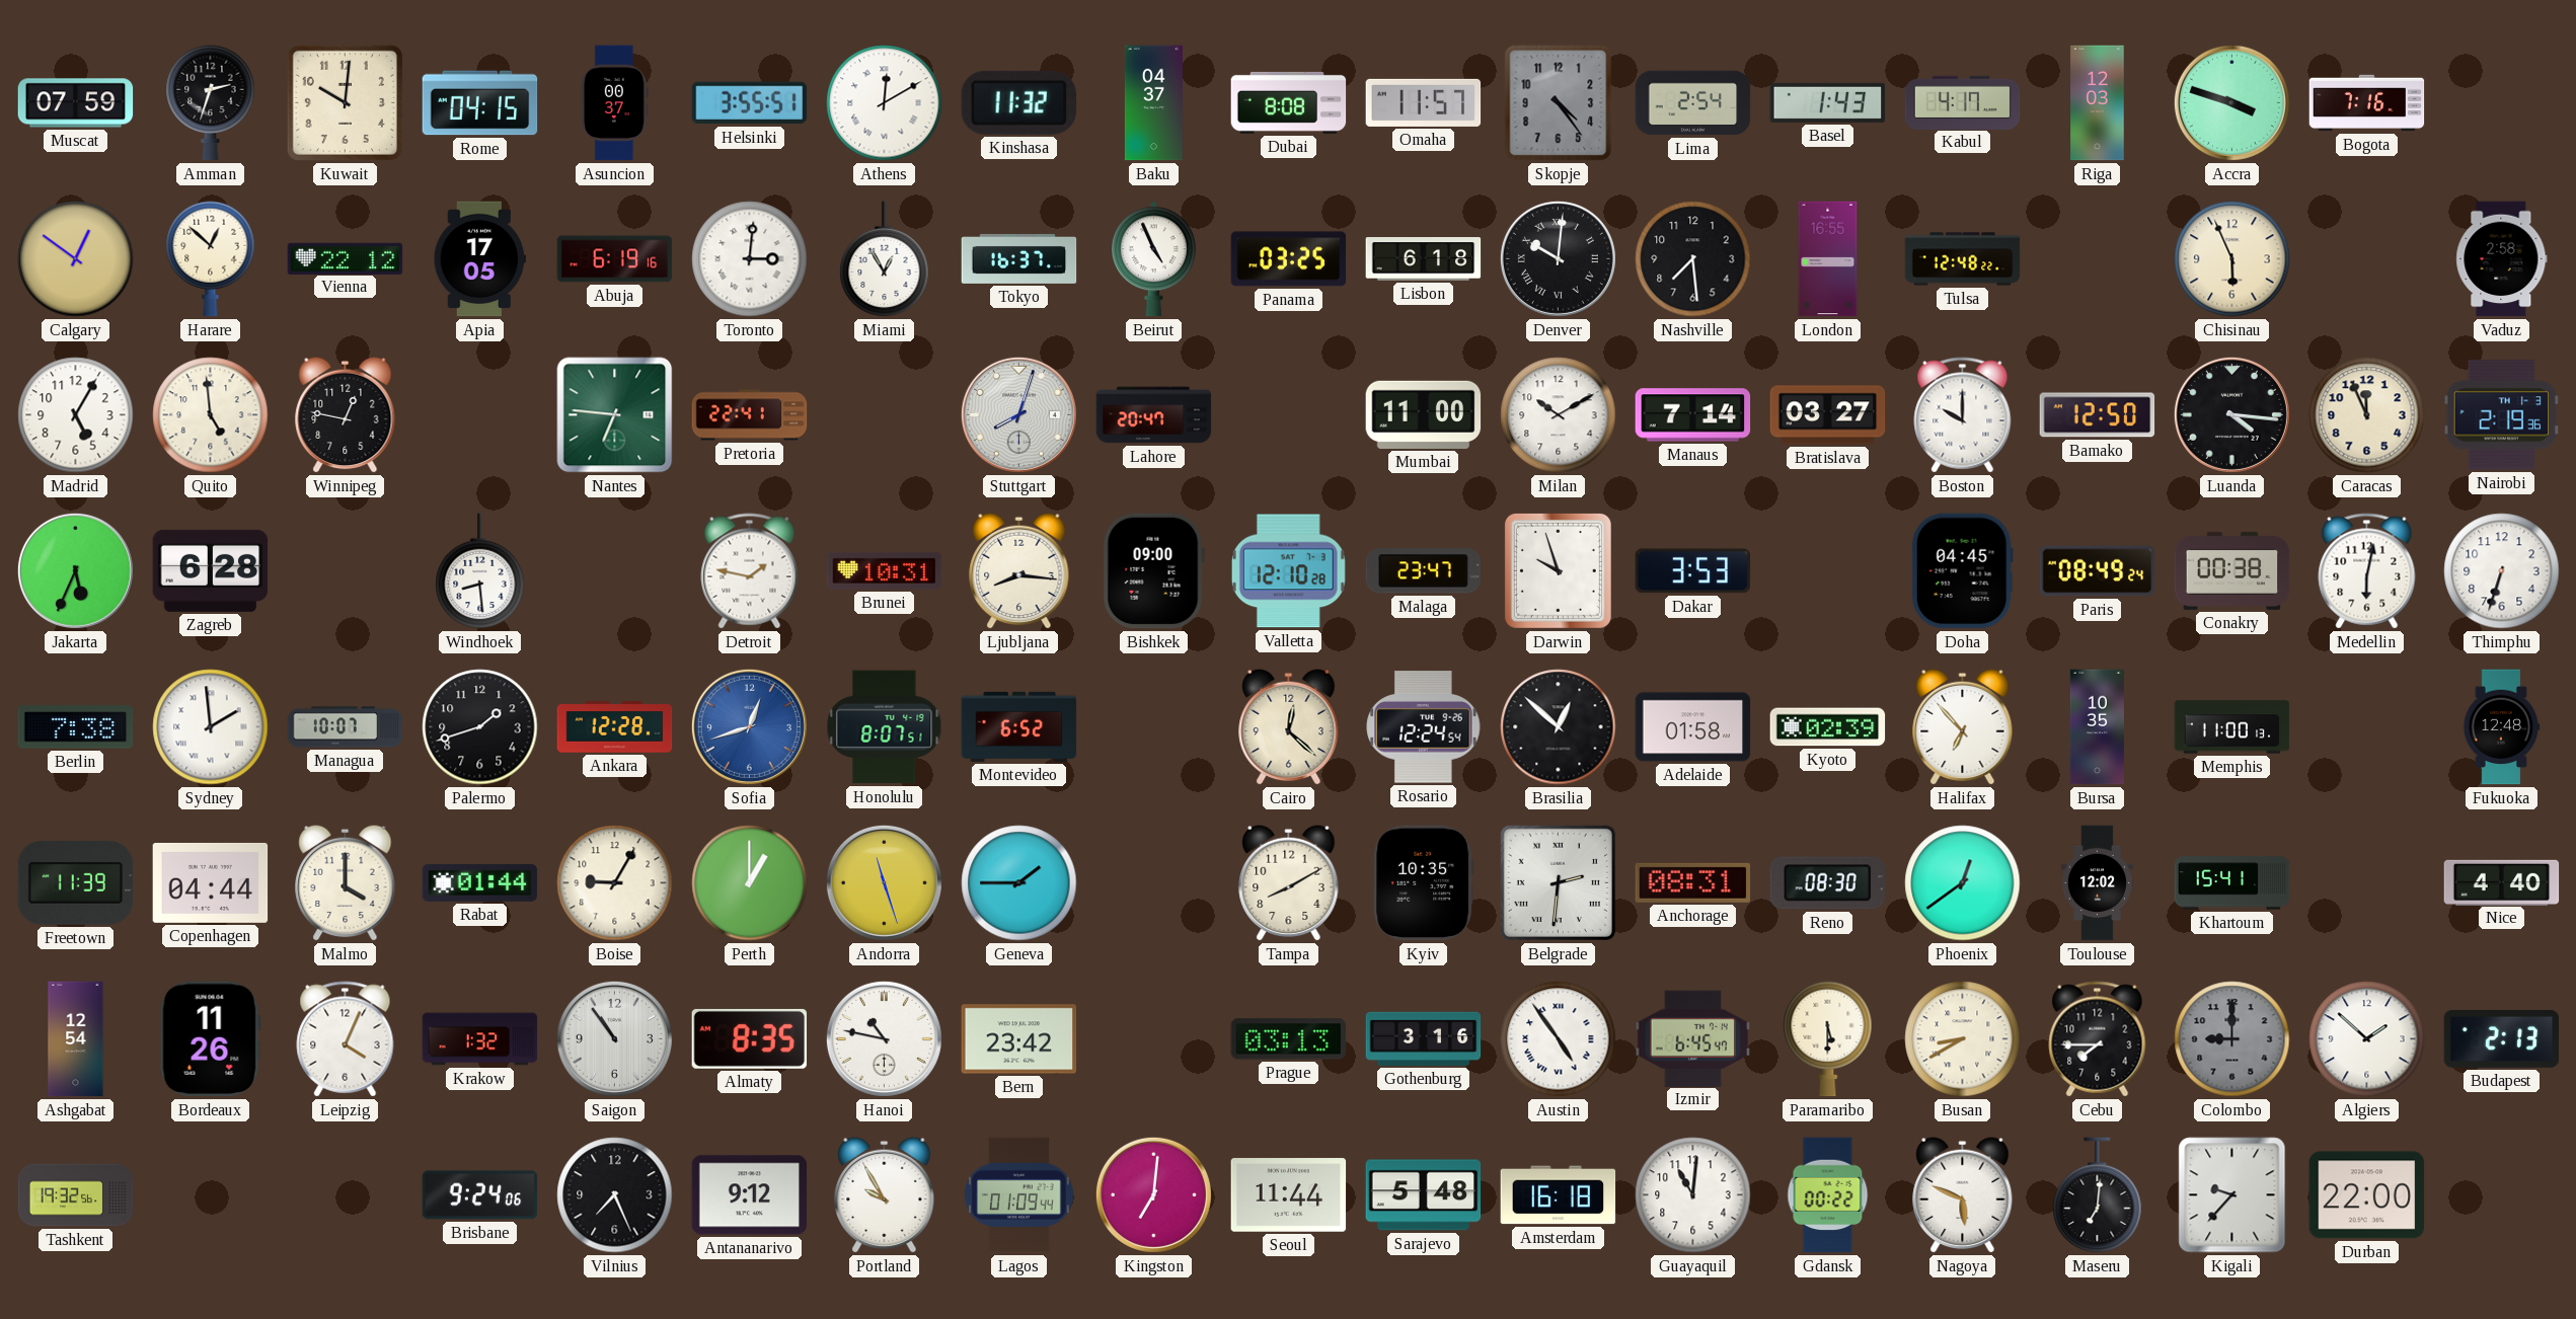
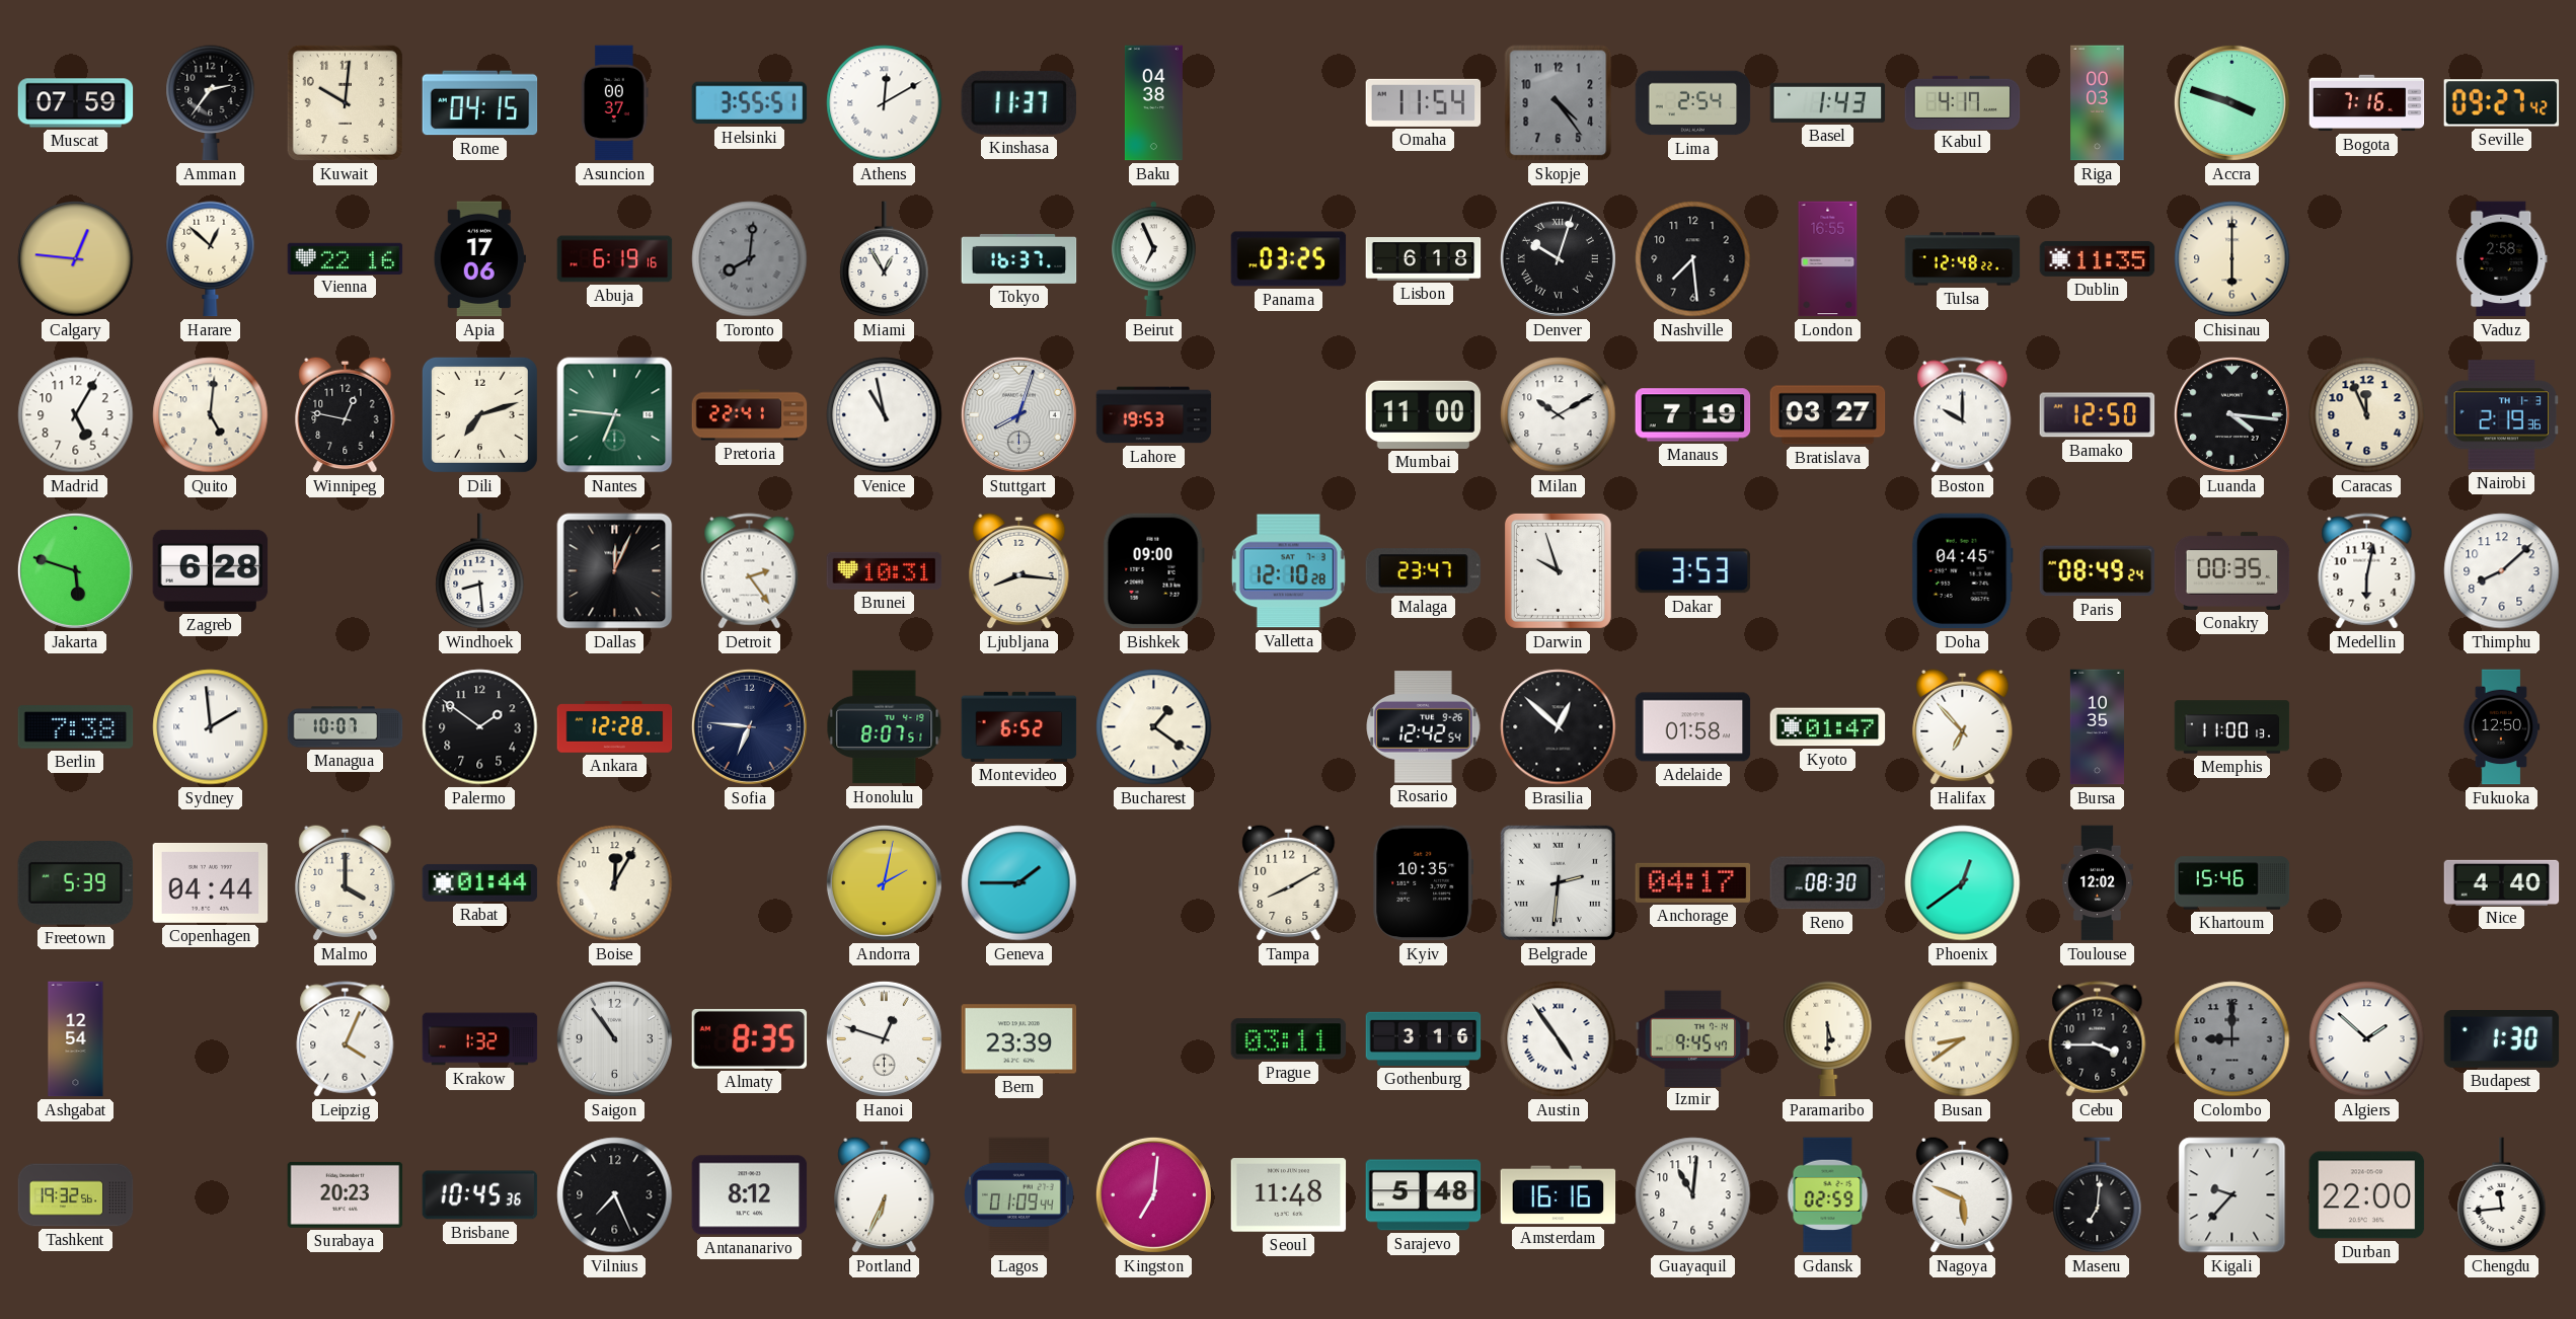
Amman: 2:33 -> 2:36 (211, 103)
Kinshasa: 11:32 -> 11:37 (1018, 102)
Baku: 04:37 -> 04:38 (1153, 103)
Dubai: 8:08 -> none (1289, 102)
Omaha: 11:57 -> 11:54 (1424, 102)
Riga: 12:03 -> 00:03 (2098, 103)
Seville: none -> 09:27 (2502, 103)
Calgary: 12:51 -> 12:46 (76, 259)
Vienna: 22:12 -> 22:16 (346, 258)
Apia: 17:05 -> 17:06 (479, 259)
Toronto: 3:01 -> 8:01 (750, 259)
Toronto dial: white -> grey (750, 259)
Beirut: 4:56 -> 6:56 (1154, 259)
Denver: 10:01 -> 10:03 (1558, 258)
Dublin: none -> 11:35 (2098, 258)
Chisinau: 5:56 -> 6:00 (2232, 259)
Quito: 4:59 -> 5:01 (211, 415)
Dili: none -> 7:12 (479, 414)
Venice: none -> 10:58 (885, 415)
Lahore: 20:47 -> 19:53 (1154, 415)
Manaus: 7:14 -> 7:19 (1693, 415)
Jakarta: 5:34 -> 5:48 (75, 570)
Dallas: none -> 12:04 (615, 571)
Detroit: 1:47 -> 2:24 (750, 571)
Conakry: 00:38 -> 00:35 (2232, 570)
Thimphu: 6:33 -> 8:08 (2502, 571)
Palermo: 1:42 -> 1:51 (480, 727)
Sofia: 12:42 -> 6:46 (749, 726)
Sofia dial: blue -> navy (749, 726)
Bucharest: none -> 1:21 (1154, 727)
Cairo: 12:22 -> none (1289, 726)
Rosario: 12:24 -> 12:42 (1424, 727)
Kyoto: 02:39 -> 01:47 (1828, 727)
Fukuoka: 12:48 -> 12:50 (2502, 727)
Freetown: 11:39 -> 5:39 (76, 883)
Boise: 9:05 -> 12:05 (615, 883)
Perth: 1:00 -> none (750, 883)
Andorra: 11:27 -> 2:02 (884, 882)
Anchorage: 08:31 -> 04:17 (1693, 882)
Khartoum: 15:41 -> 15:46 (2232, 883)
Bordeaux: 11:26 -> none (210, 1039)
Hanoi: 10:47 -> 12:48 (884, 1038)
Bern: 23:42 -> 23:39 (1019, 1039)
Prague: 03:13 -> 03:11 (1289, 1039)
Izmir: 6:45 -> 9:45 (1693, 1038)
Busan: 8:40 -> 8:39 (1963, 1039)
Cebu: 7:45 -> 3:45 (2098, 1039)
Budapest: 2:13 -> 1:30 (2502, 1038)
Surabaya: none -> 20:23 (346, 1194)
Brisbane: 9:24 -> 10:45 (480, 1195)
Antananarivo: 9:12 -> 8:12 (750, 1195)
Portland: 9:55 -> 6:34 (885, 1194)
Seoul: 11:44 -> 11:48 (1289, 1195)
Amsterdam: 16:18 -> 16:16 (1559, 1195)
Gdansk: 00:22 -> 02:59 (1828, 1195)
Chengdu: none -> 11:44 (2502, 1195)
